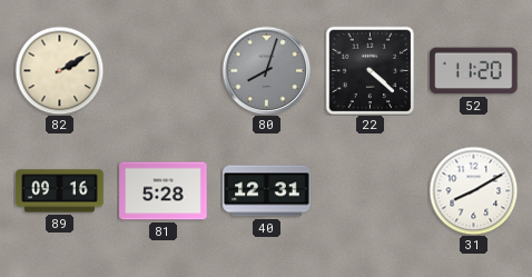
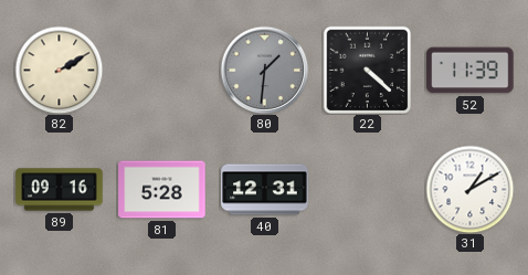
80: 8:03 -> 1:31 (264, 70)
52: 11:20 -> 11:39 (471, 71)
31: 8:10 -> 1:10 (469, 189)
